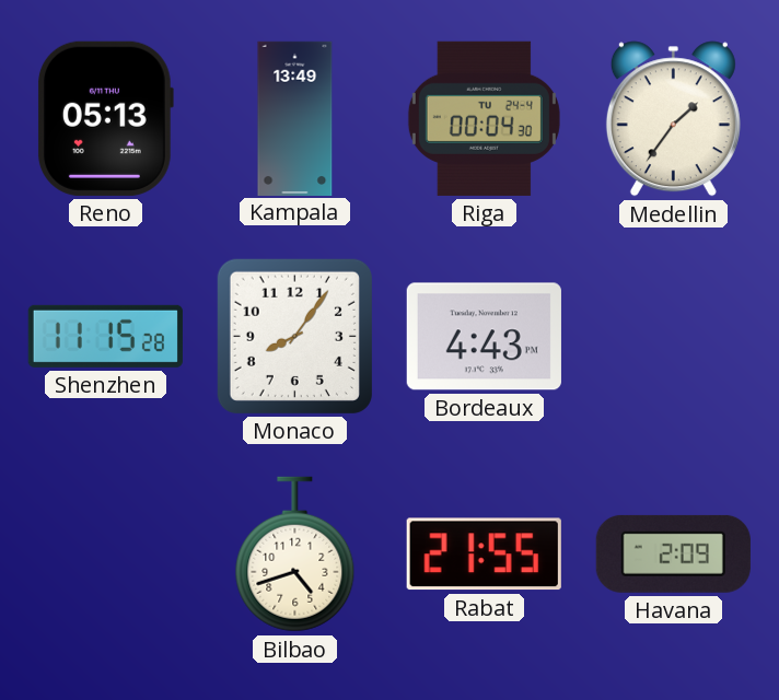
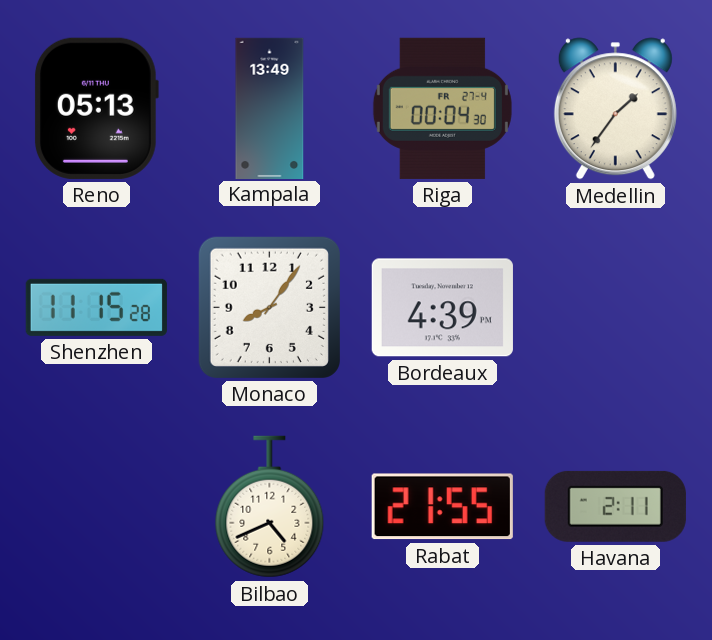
Riga date: TU 24-4 -> FR 27-4 (442, 108)
Bordeaux: 4:43 -> 4:39 (442, 308)
Bilbao: 4:42 -> 4:41 (270, 507)
Havana: 2:09 -> 2:11 (615, 506)
